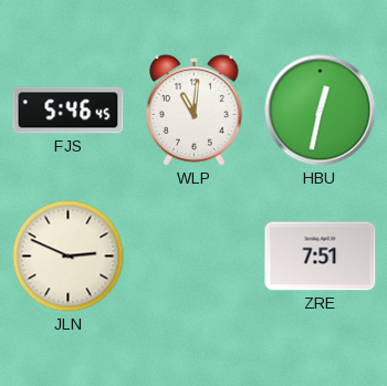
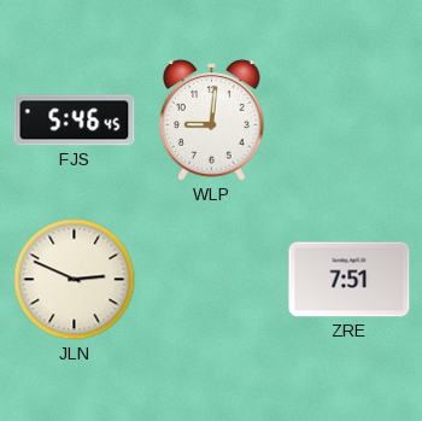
WLP: 11:01 -> 9:01 (212, 121)
HBU: 12:32 -> none (321, 111)
